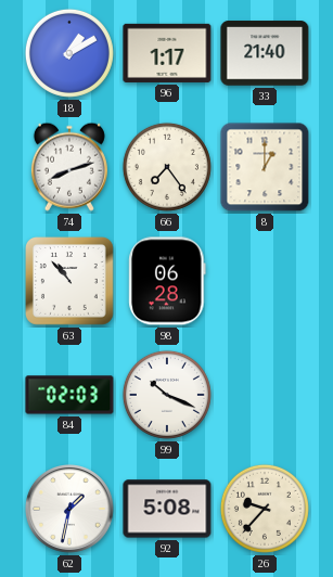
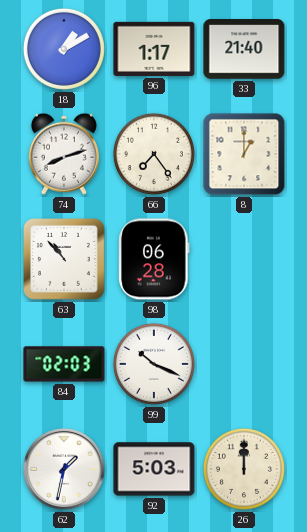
92: 5:08 -> 5:03 (154, 469)
26: 9:37 -> 12:00 (244, 469)
